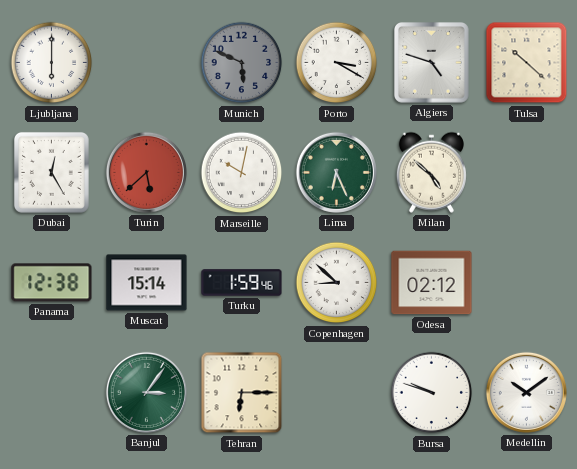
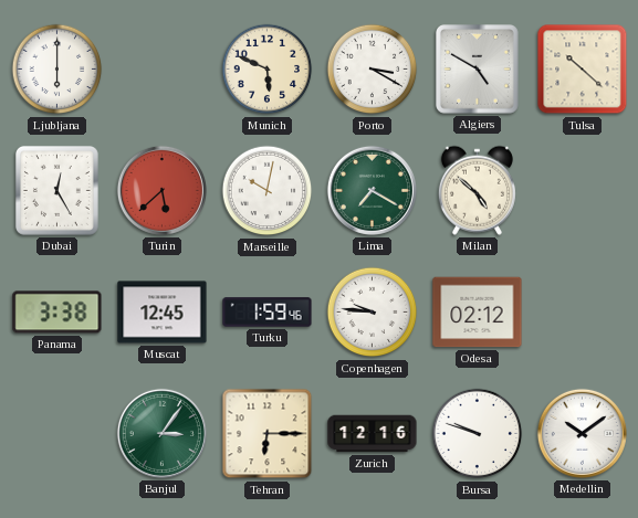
Munich dial: grey -> cream (268, 70)
Algiers: 4:48 -> 4:50 (478, 70)
Lima: 6:26 -> 7:20 (372, 190)
Panama: 12:38 -> 3:38 (57, 313)
Muscat: 15:14 -> 12:45 (163, 313)
Copenhagen: 8:52 -> 9:46 (373, 313)
Zurich: none -> 12:16 (373, 434)
